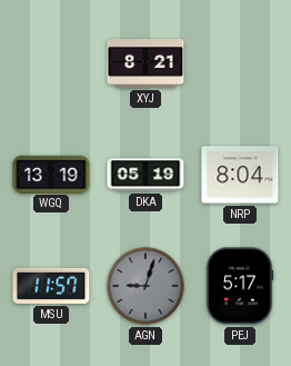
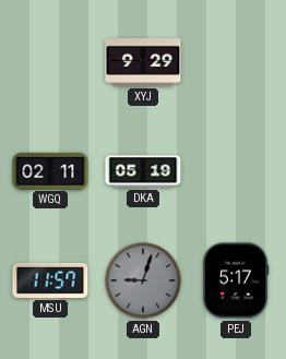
XYJ: 8:21 -> 9:29 (143, 63)
WGQ: 13:19 -> 02:11 (50, 170)
NRP: 8:04 -> none (240, 175)
